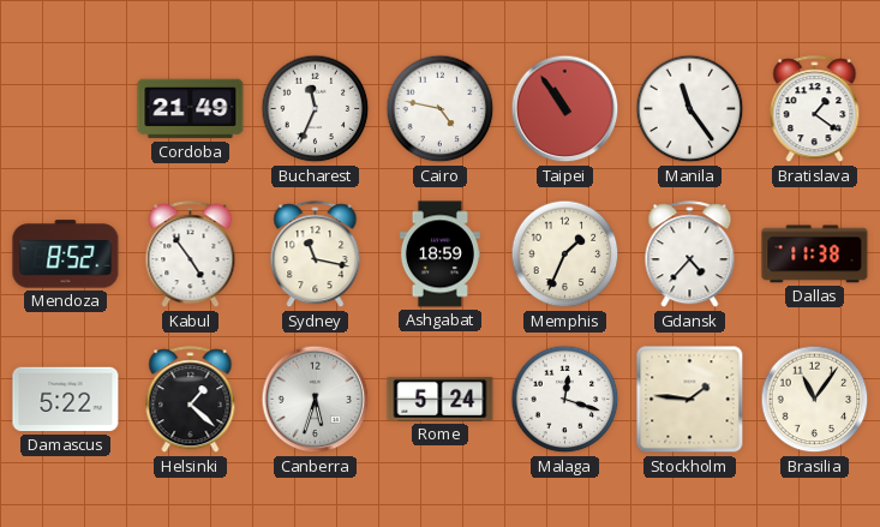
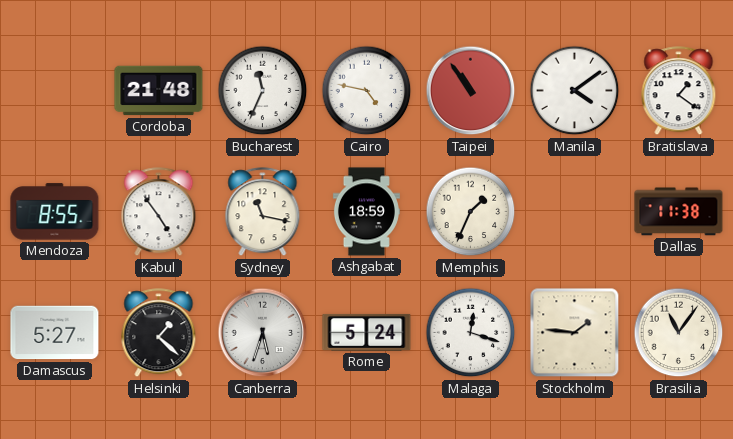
Cordoba: 21:49 -> 21:48 (159, 91)
Manila: 11:24 -> 4:09 (575, 91)
Mendoza: 8:52 -> 8:55 (55, 212)
Gdansk: 4:37 -> none (690, 254)
Damascus: 5:22 -> 5:27 (55, 333)
